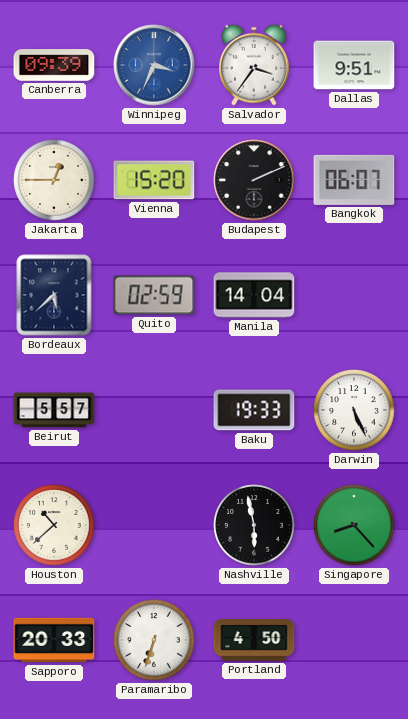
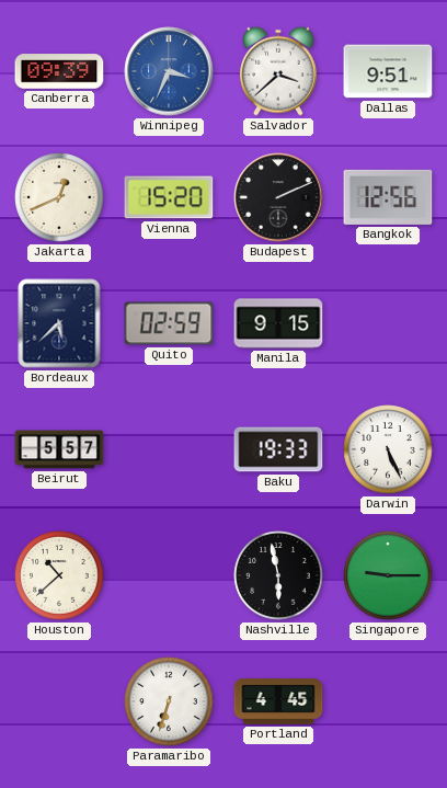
Salvador: 3:36 -> 3:38 (278, 71)
Jakarta: 12:45 -> 12:41 (59, 197)
Bangkok: 06:07 -> 12:56 (388, 197)
Manila: 14:04 -> 9:15 (278, 323)
Singapore: 8:23 -> 9:15 (388, 575)
Sapporo: 20:33 -> none (54, 640)
Portland: 4:50 -> 4:45 (278, 701)
